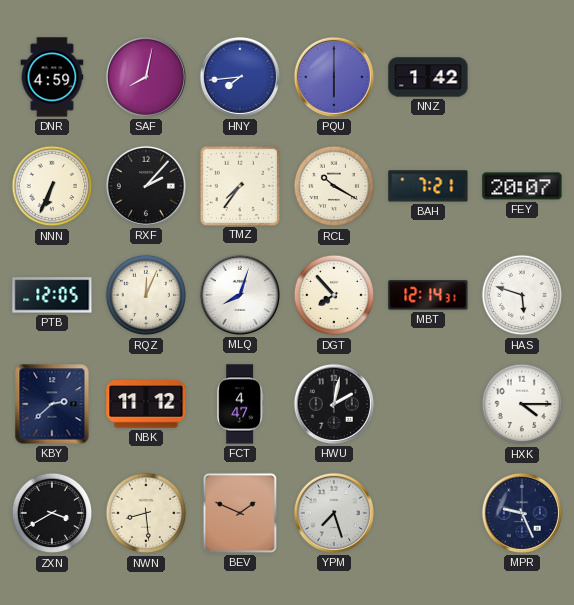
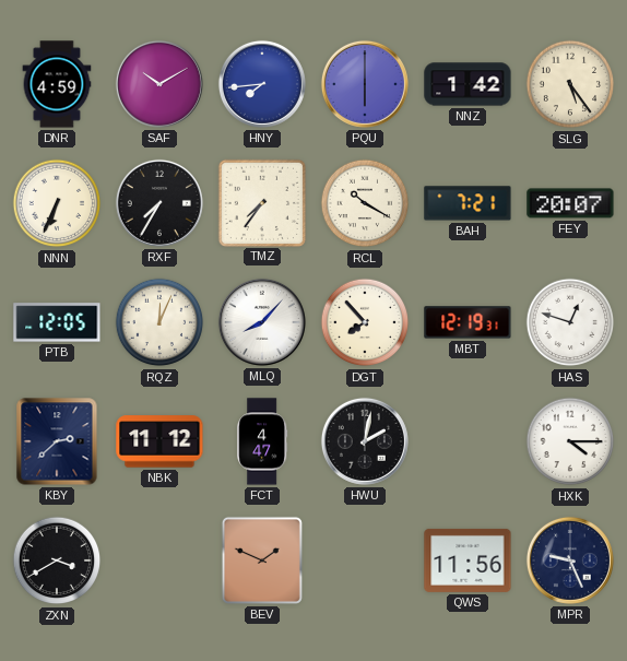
SAF: 8:02 -> 10:10 (159, 84)
SLG: none -> 5:24 (570, 84)
RXF: 2:07 -> 7:35 (159, 203)
MLQ: 8:03 -> 8:07 (262, 322)
MBT: 12:14 -> 12:19 (468, 322)
HAS: 5:48 -> 12:48 (570, 322)
NWN: 8:29 -> none (146, 513)
YPM: 7:27 -> none (334, 513)
QWS: none -> 11:56 (468, 560)
